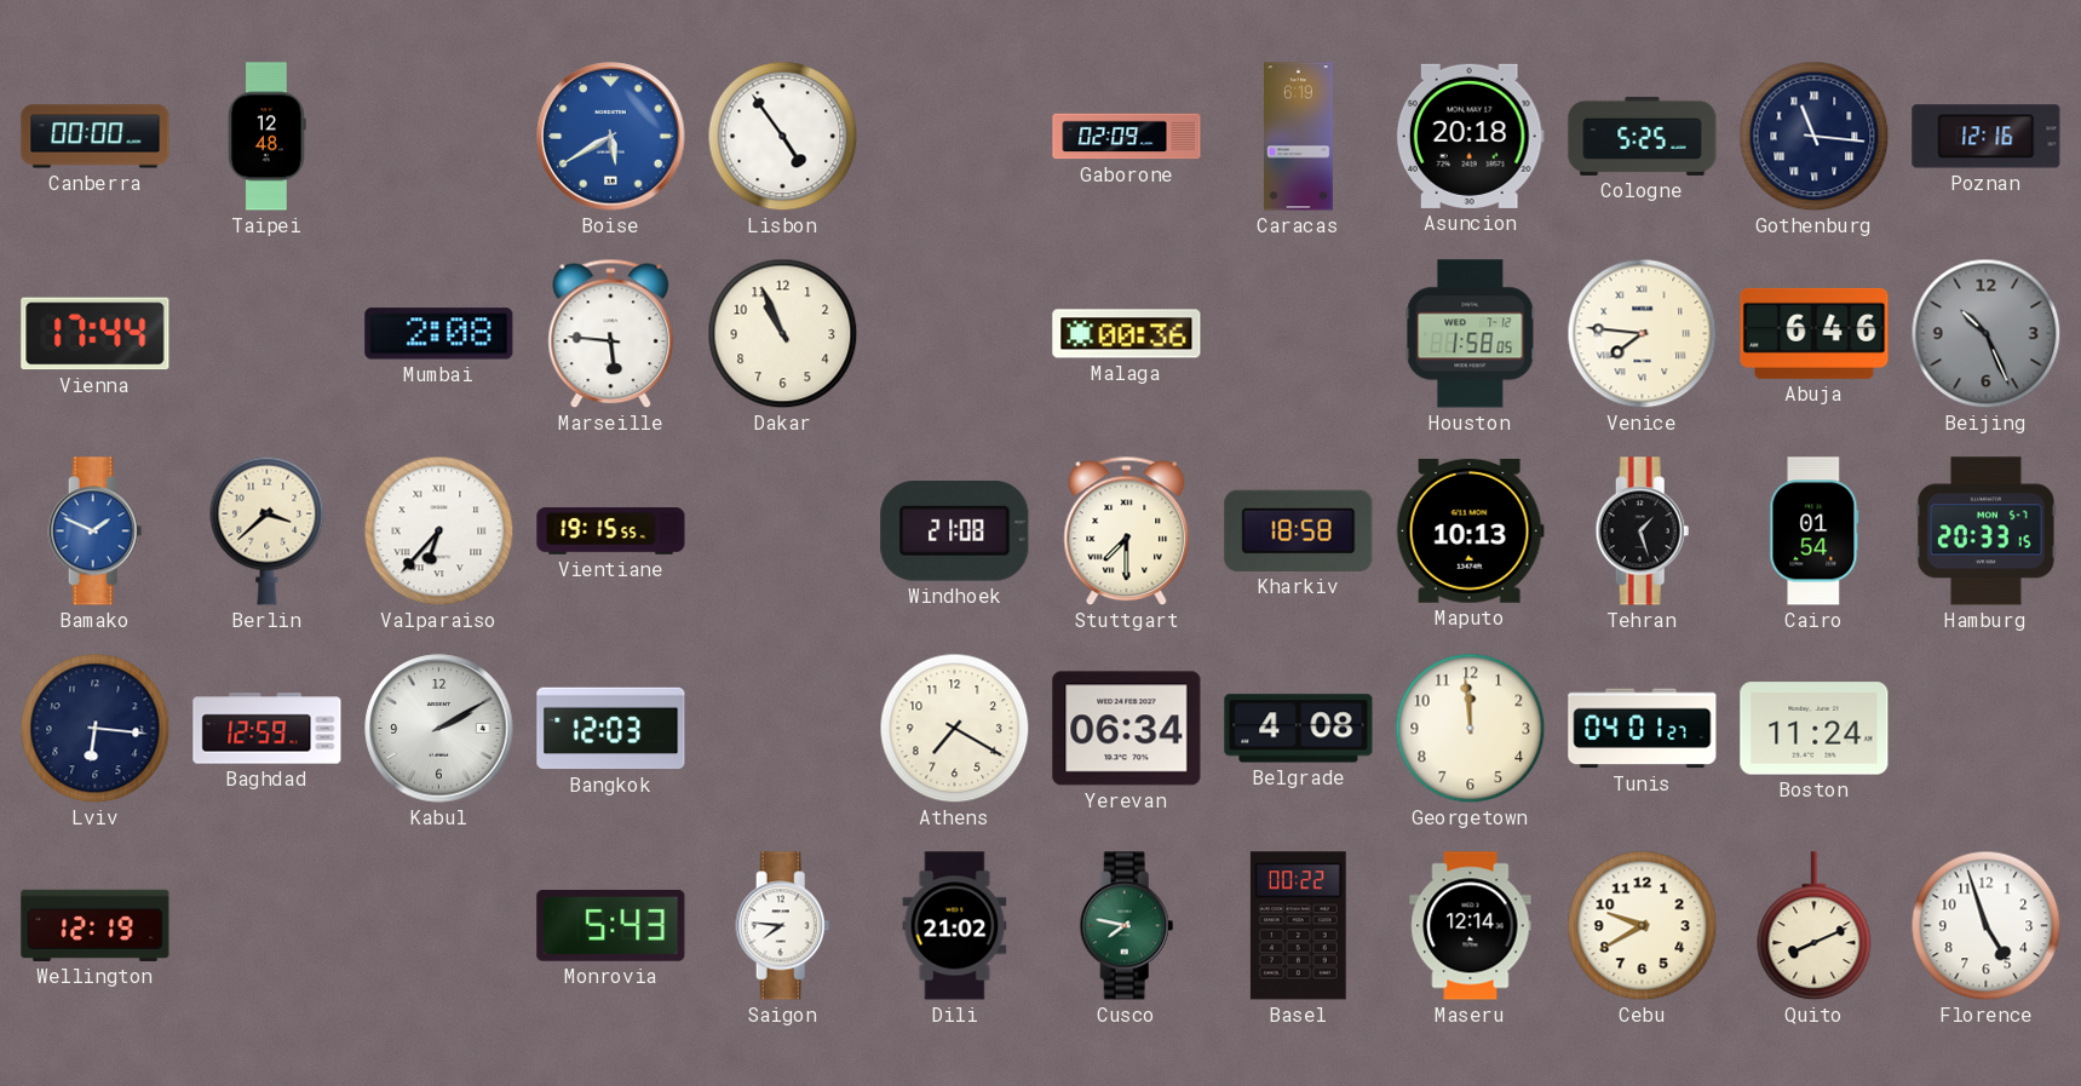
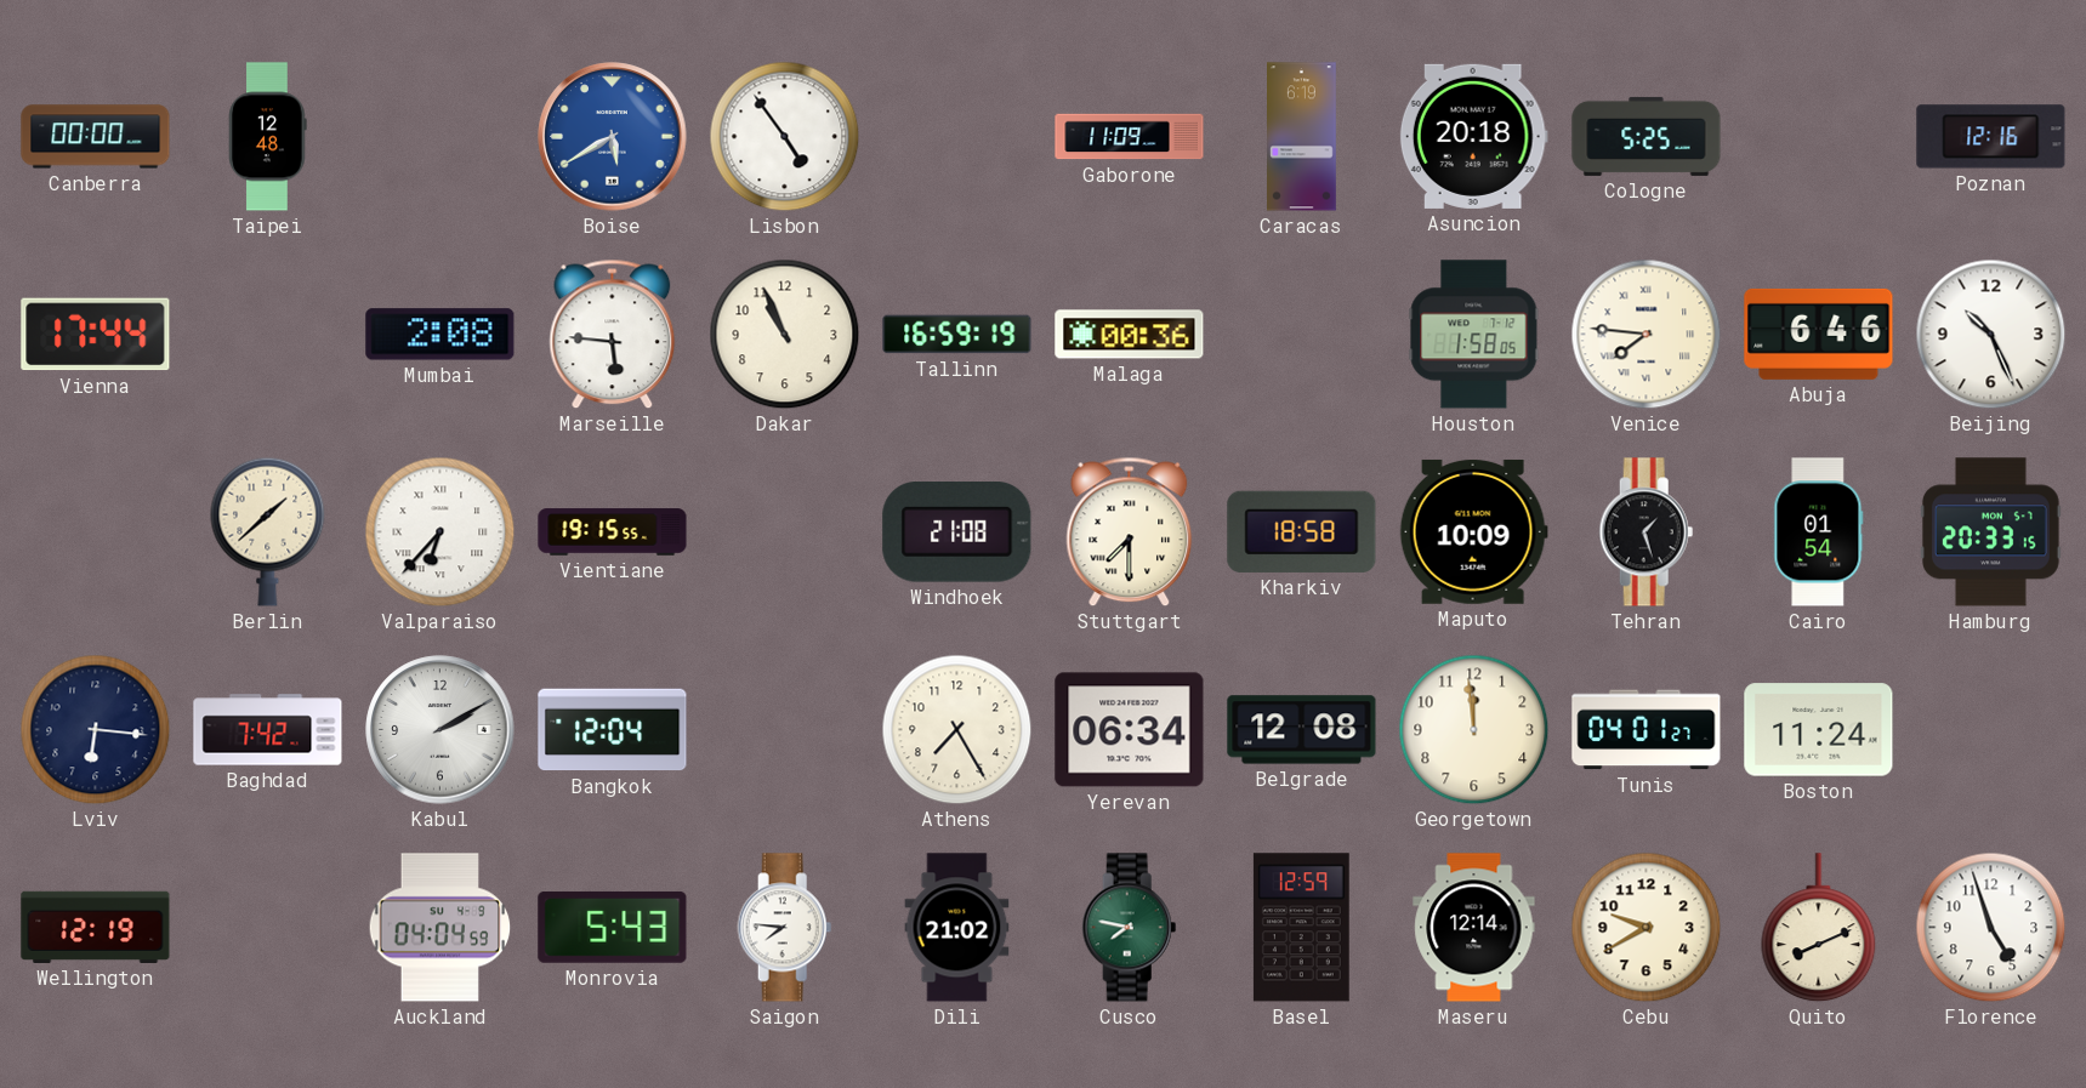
Gaborone: 02:09 -> 11:09 (1130, 137)
Gothenburg: 11:16 -> none (1815, 137)
Tallinn: none -> 16:59 (957, 335)
Beijing dial: grey -> white (1991, 335)
Bamako: 1:49 -> none (96, 531)
Berlin: 3:38 -> 1:38 (268, 531)
Maputo: 10:13 -> 10:09 (1473, 532)
Baghdad: 12:59 -> 7:42 (268, 730)
Bangkok: 12:03 -> 12:04 (613, 730)
Athens: 7:20 -> 7:25 (957, 730)
Belgrade: 4:08 -> 12:08 (1302, 730)
Auckland: none -> 04:04 (440, 928)
Basel: 00:22 -> 12:59 (1301, 928)
